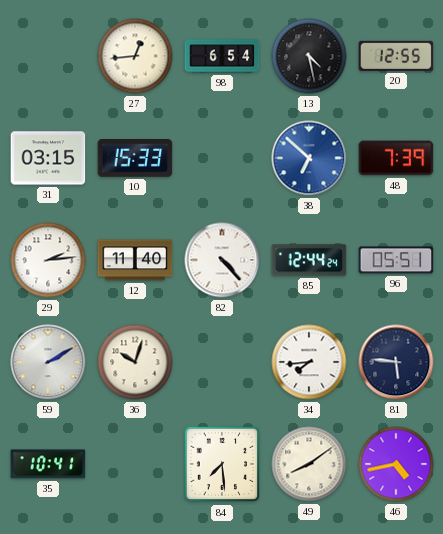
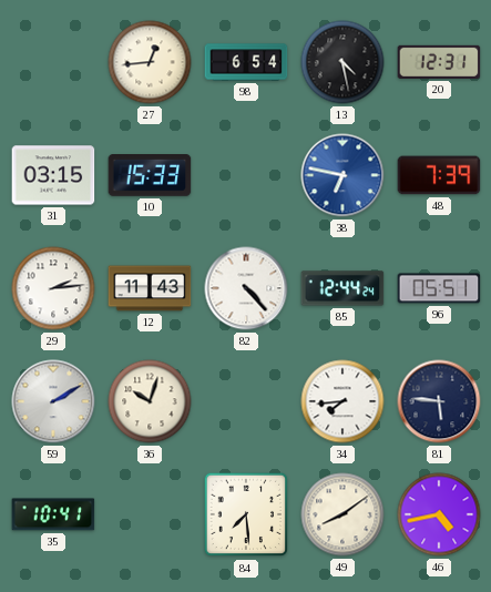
20: 12:55 -> 12:31 (439, 62)
38: 6:52 -> 6:47 (342, 175)
12: 11:40 -> 11:43 (150, 288)
